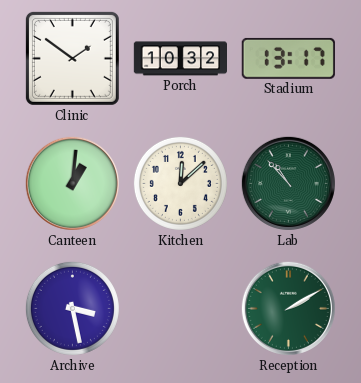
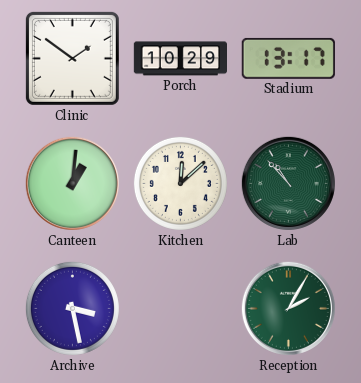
Porch: 10:32 -> 10:29 (181, 59)
Reception: 2:10 -> 2:05 (288, 308)
